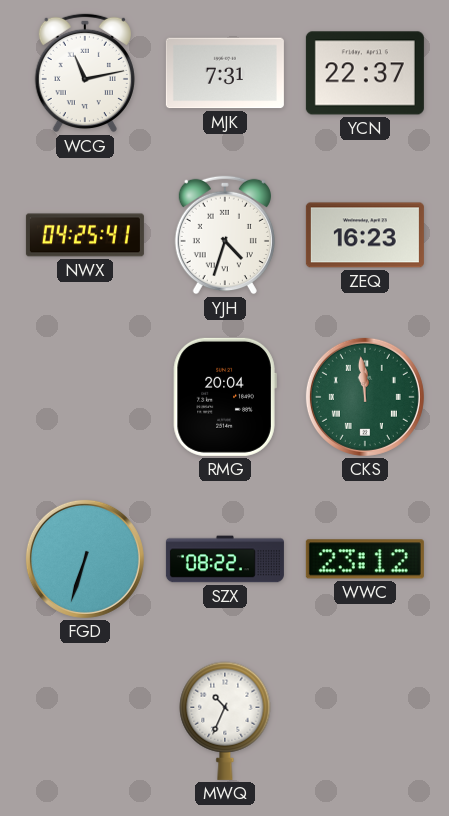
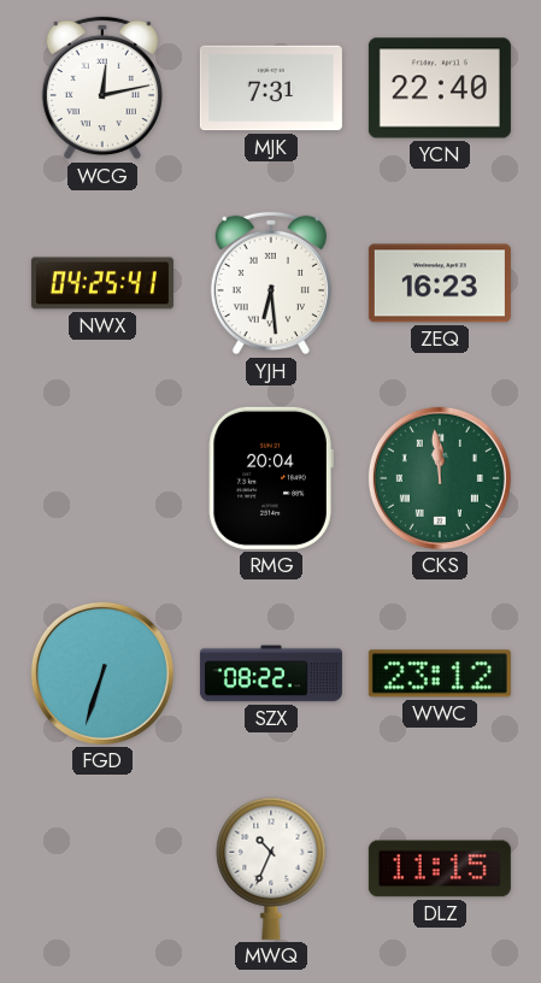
WCG: 11:13 -> 12:13 (102, 88)
YCN: 22:37 -> 22:40 (440, 88)
YJH: 4:33 -> 6:29 (271, 283)
DLZ: none -> 11:15 (440, 869)
